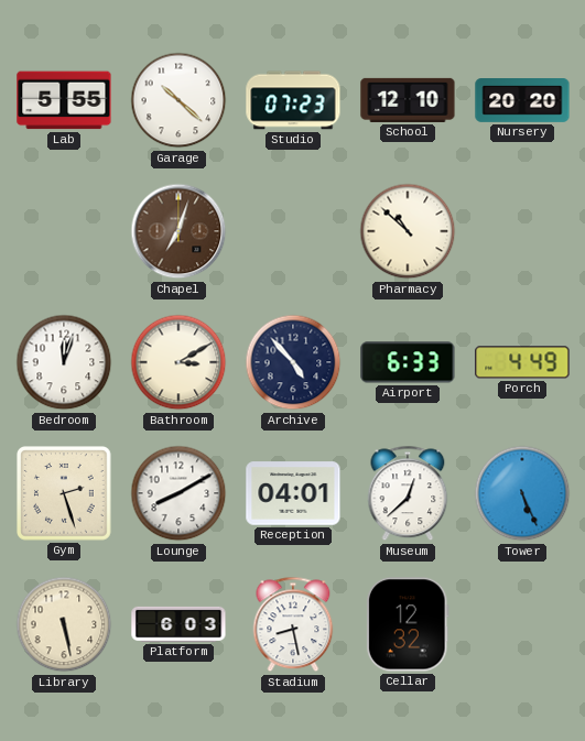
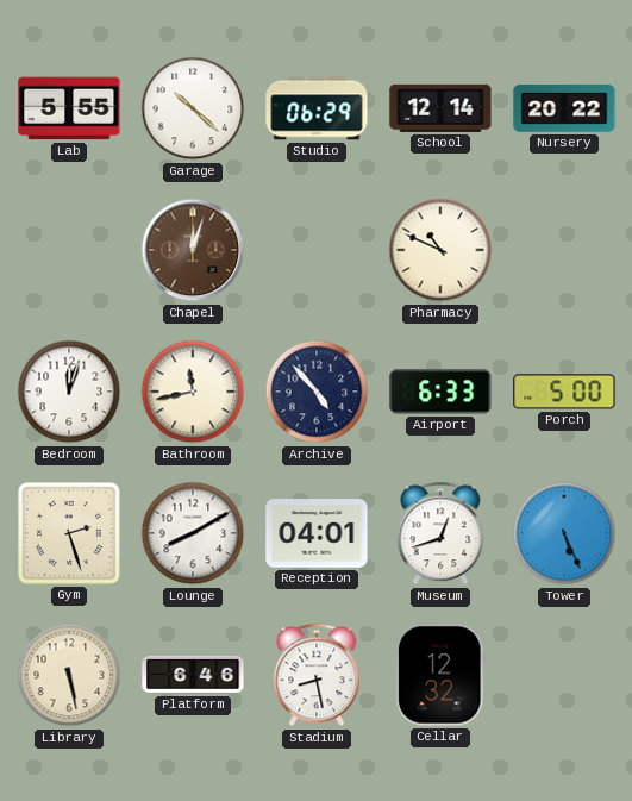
Studio: 07:23 -> 06:29 (317, 108)
School: 12:10 -> 12:14 (440, 108)
Nursery: 20:20 -> 20:22 (564, 109)
Chapel: 7:03 -> 12:03 (193, 250)
Pharmacy: 10:52 -> 10:49 (440, 250)
Bathroom: 3:10 -> 11:43 (193, 392)
Porch: 4:49 -> 5:00 (564, 392)
Museum: 12:38 -> 12:42 (440, 533)
Platform: 6:03 -> 6:46 (193, 675)
